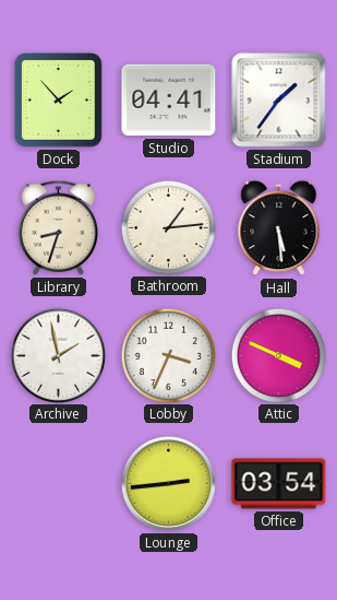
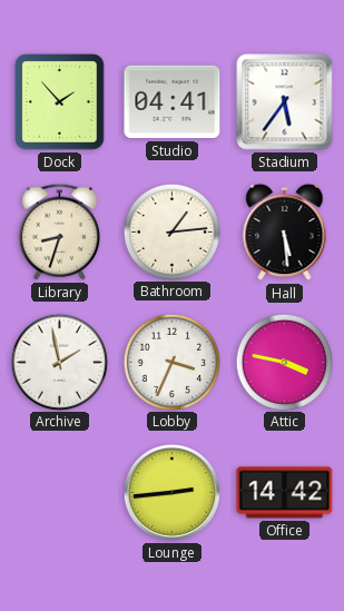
Stadium: 1:36 -> 5:36 (285, 102)
Attic: 3:49 -> 3:47 (284, 362)
Office: 03:54 -> 14:42 (285, 493)
